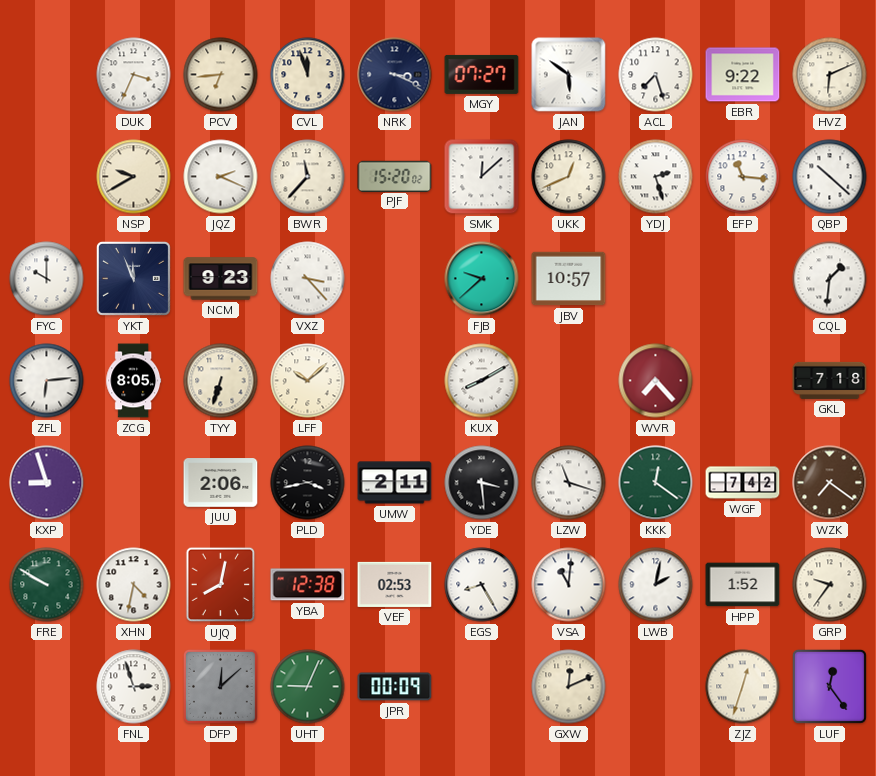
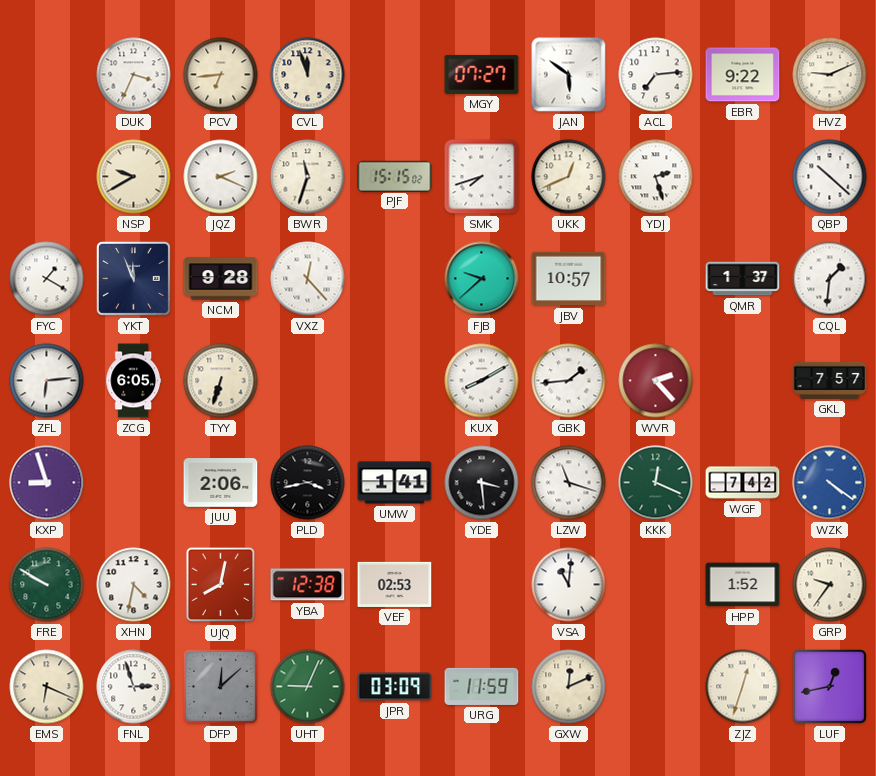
NRK: 3:19 -> none (395, 75)
ACL: 7:27 -> 7:14 (656, 75)
HVZ: 6:11 -> 9:11 (830, 75)
BWR: 11:37 -> 11:33 (308, 177)
PJF: 15:20 -> 15:15 (395, 176)
SMK: 12:08 -> 7:42 (482, 177)
EFP: 11:16 -> none (743, 177)
FYC: 10:00 -> 1:20 (47, 279)
NCM: 9:23 -> 9:28 (221, 279)
VXZ: 3:23 -> 12:23 (308, 279)
QMR: none -> 1:37 (743, 279)
ZCG: 8:05 -> 6:05 (134, 381)
LFF: 10:08 -> none (308, 381)
GBK: none -> 1:44 (569, 381)
WVR: 7:23 -> 2:23 (656, 381)
GKL: 7:18 -> 7:57 (830, 380)
UMW: 2:11 -> 1:41 (395, 483)
KKK: 12:21 -> 12:19 (656, 483)
WZK: 7:21 -> 4:21 (830, 483)
WZK dial: brown -> blue (830, 483)
EGS: 8:25 -> none (482, 585)
LWB: 2:02 -> none (656, 585)
EMS: none -> 6:19 (47, 687)
JPR: 00:09 -> 03:09 (395, 687)
URG: none -> 11:59 (482, 686)
LUF: 12:24 -> 12:43 (829, 686)
